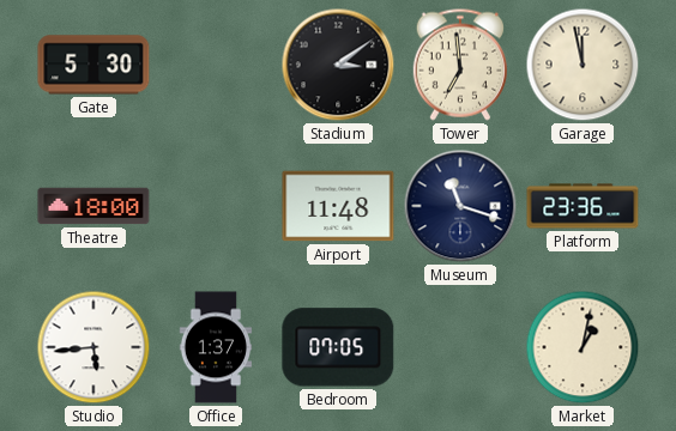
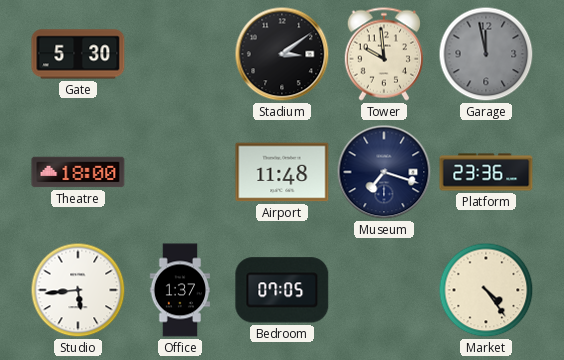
Tower: 6:59 -> 9:59 (384, 54)
Garage dial: cream -> grey (486, 54)
Museum: 11:18 -> 7:18 (384, 172)
Market: 1:02 -> 4:24 (486, 290)
